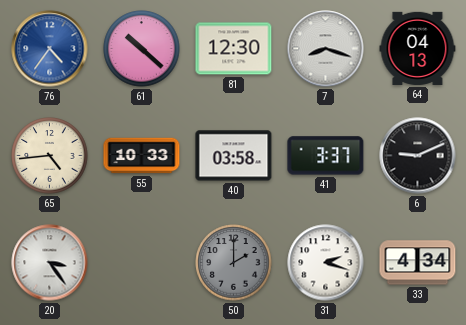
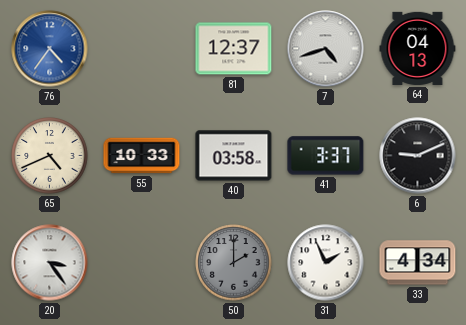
61: 10:22 -> none (142, 49)
81: 12:30 -> 12:37 (234, 49)
7: 8:18 -> 4:42 (326, 49)
65: 4:44 -> 4:41 (50, 156)
31: 2:18 -> 1:56 (326, 263)
